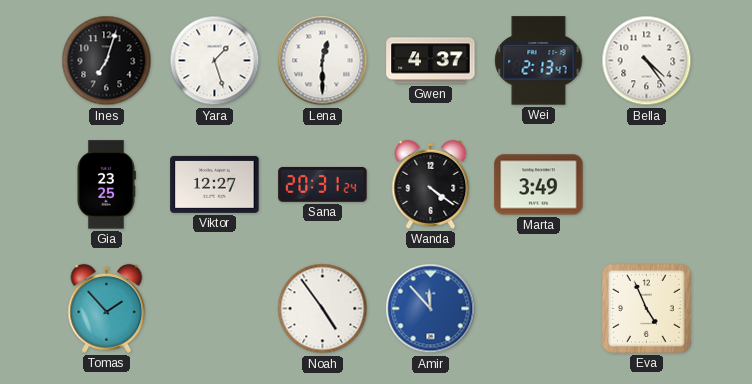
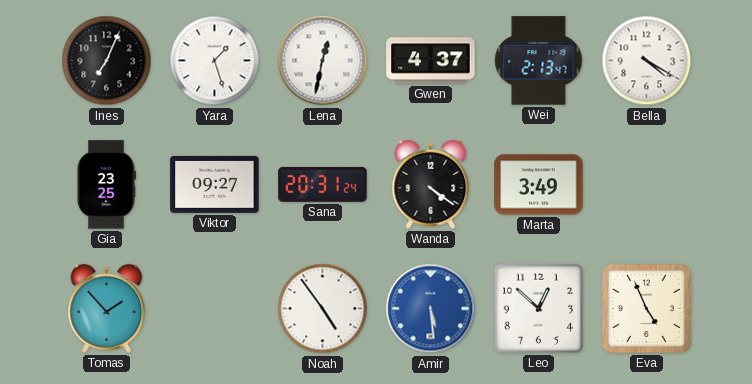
Ines: 7:03 -> 7:04 (107, 61)
Lena: 12:30 -> 12:32 (323, 61)
Bella: 4:24 -> 4:20 (647, 61)
Viktor: 12:27 -> 09:27 (215, 184)
Amir: 11:53 -> 5:29 (431, 309)
Leo: none -> 12:52 (538, 308)
